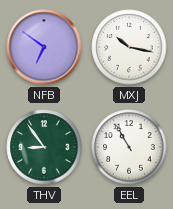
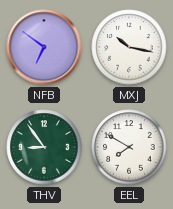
EEL: 10:55 -> 7:50 (129, 147)
